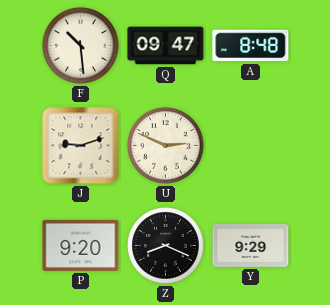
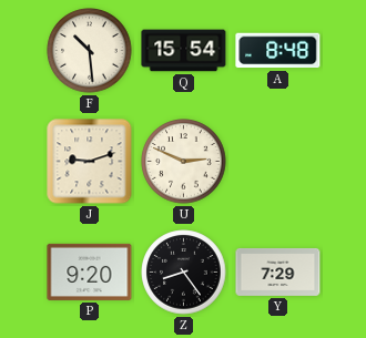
Q: 09:47 -> 15:54 (184, 51)
Z: 8:19 -> 8:24 (184, 273)
Y: 9:29 -> 7:29 (278, 272)
